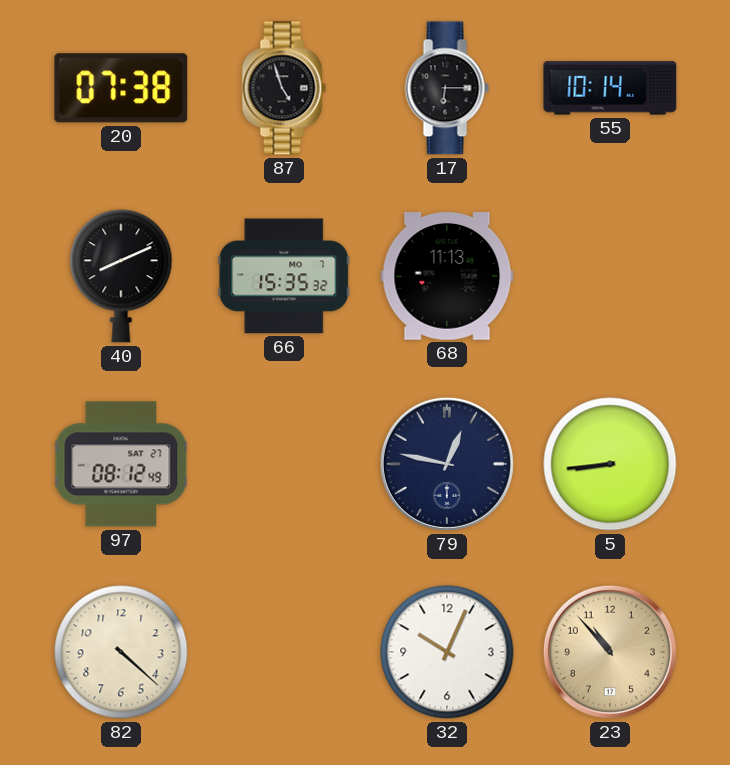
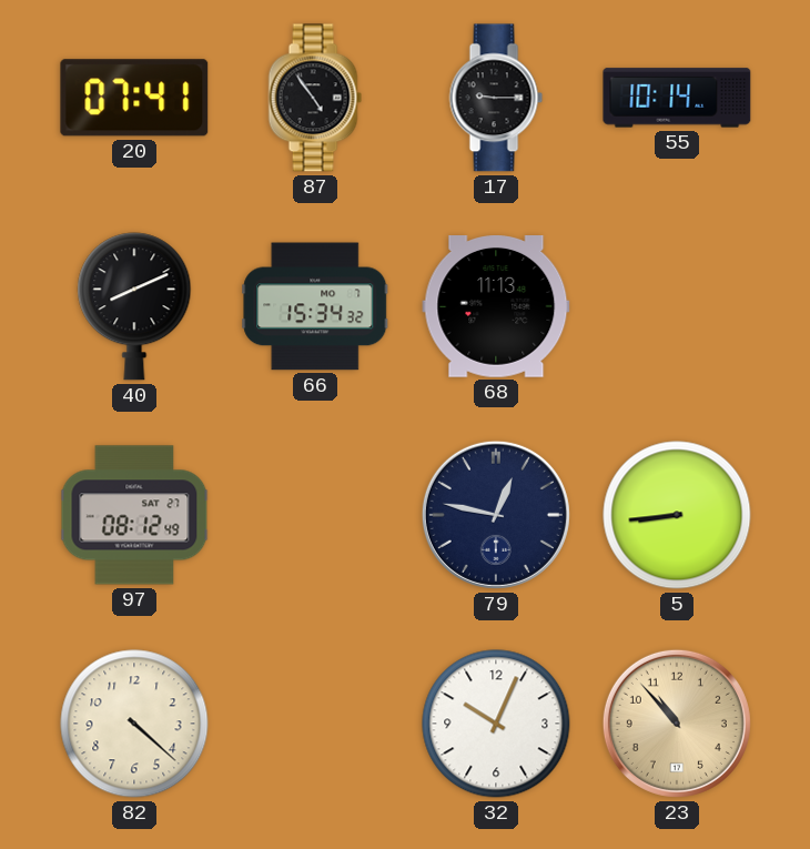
20: 07:38 -> 07:41 (134, 98)
87: 4:57 -> 4:54 (315, 98)
17: 6:15 -> 9:15 (496, 98)
66: 15:35 -> 15:34 (315, 306)
